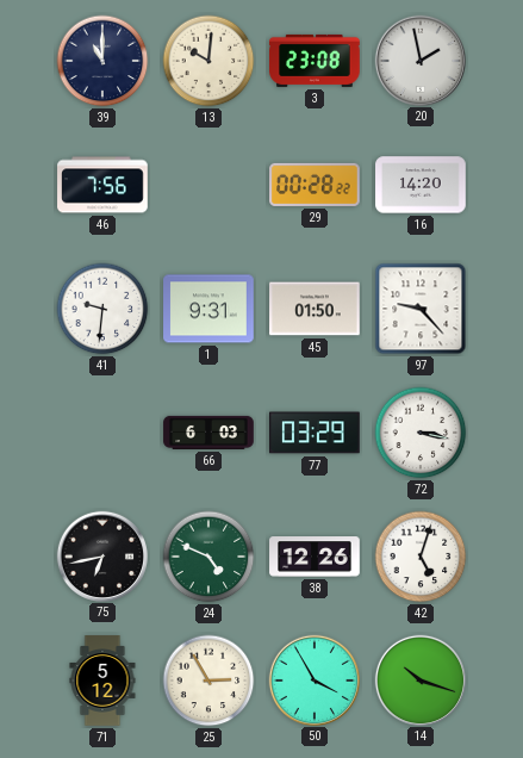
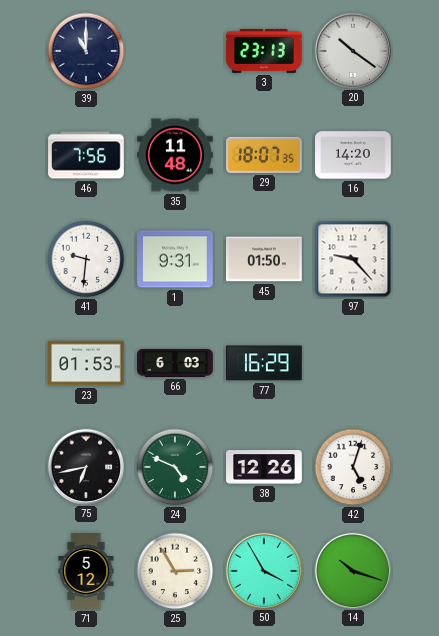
13: 10:01 -> none (208, 61)
3: 23:08 -> 23:13 (264, 51)
20: 1:58 -> 10:21 (352, 50)
35: none -> 11:48 (175, 155)
29: 00:28 -> 18:07 (264, 155)
23: none -> 01:53 (86, 363)
77: 03:29 -> 16:29 (264, 363)
72: 3:17 -> none (421, 433)
